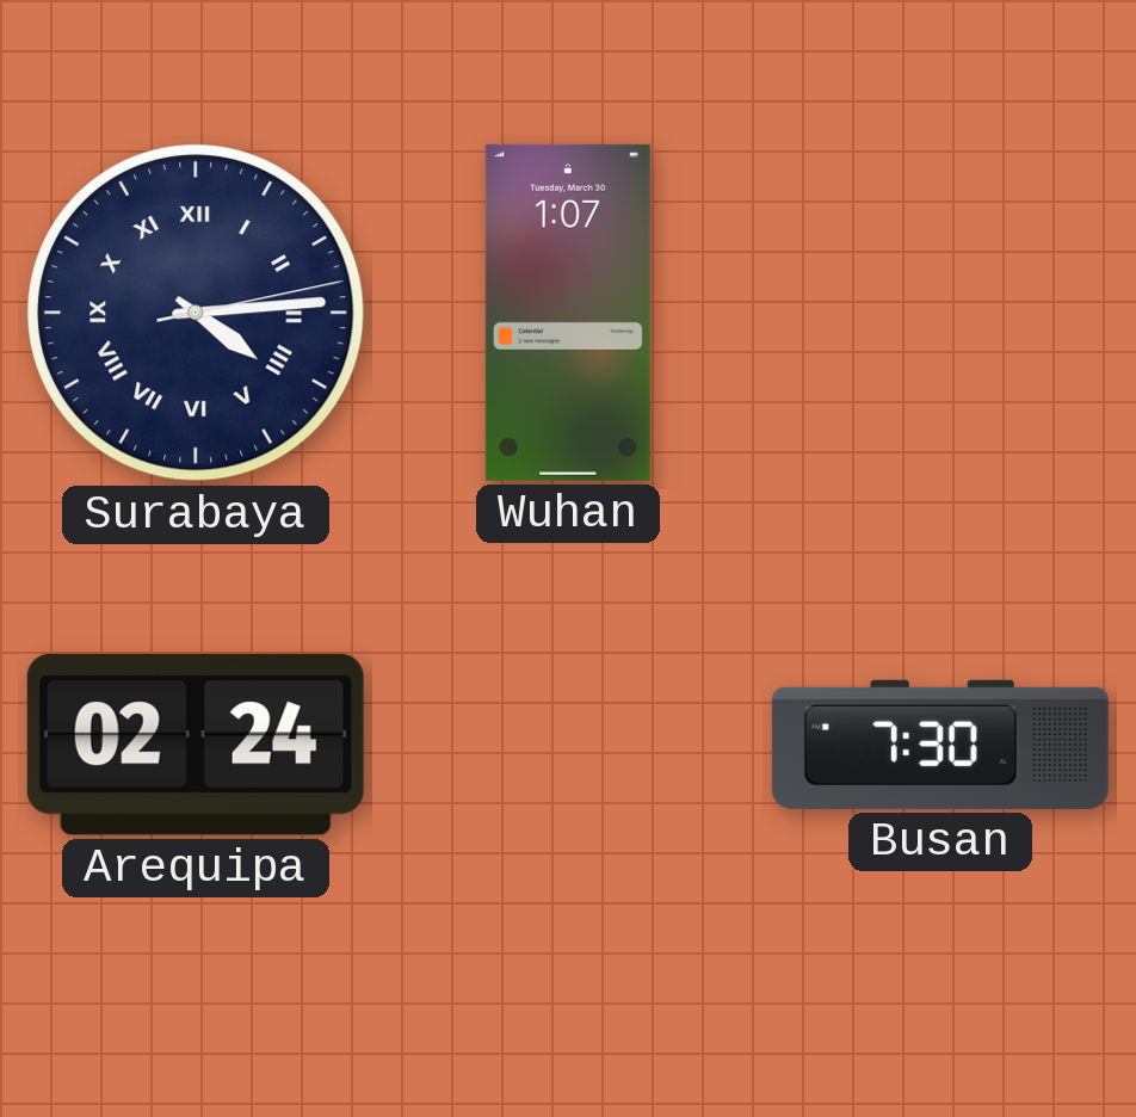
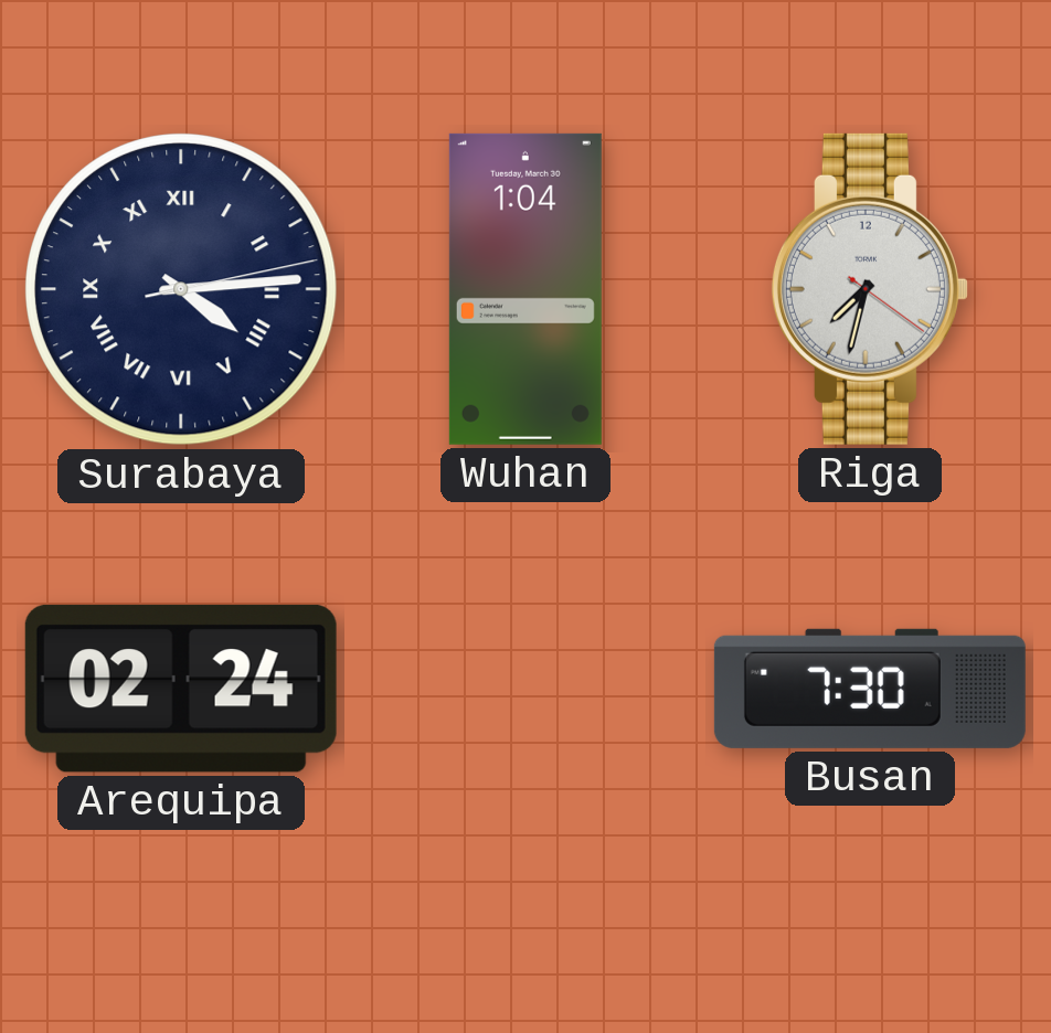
Wuhan: 1:07 -> 1:04 (525, 289)
Riga: none -> 7:32 (870, 289)
